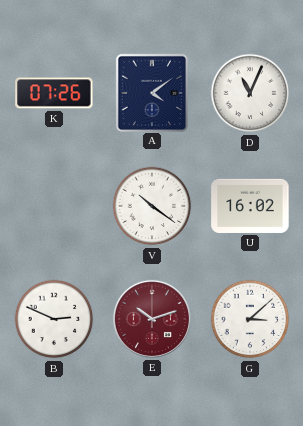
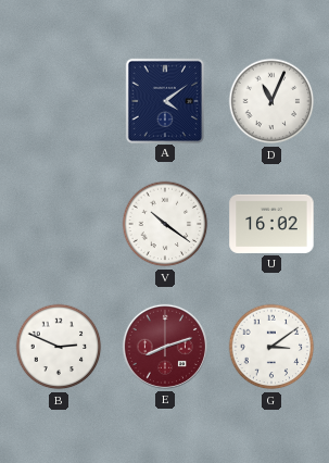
K: 07:26 -> none (54, 93)
E: 10:12 -> 8:12 (165, 347)
G: 3:08 -> 3:09 (271, 347)
